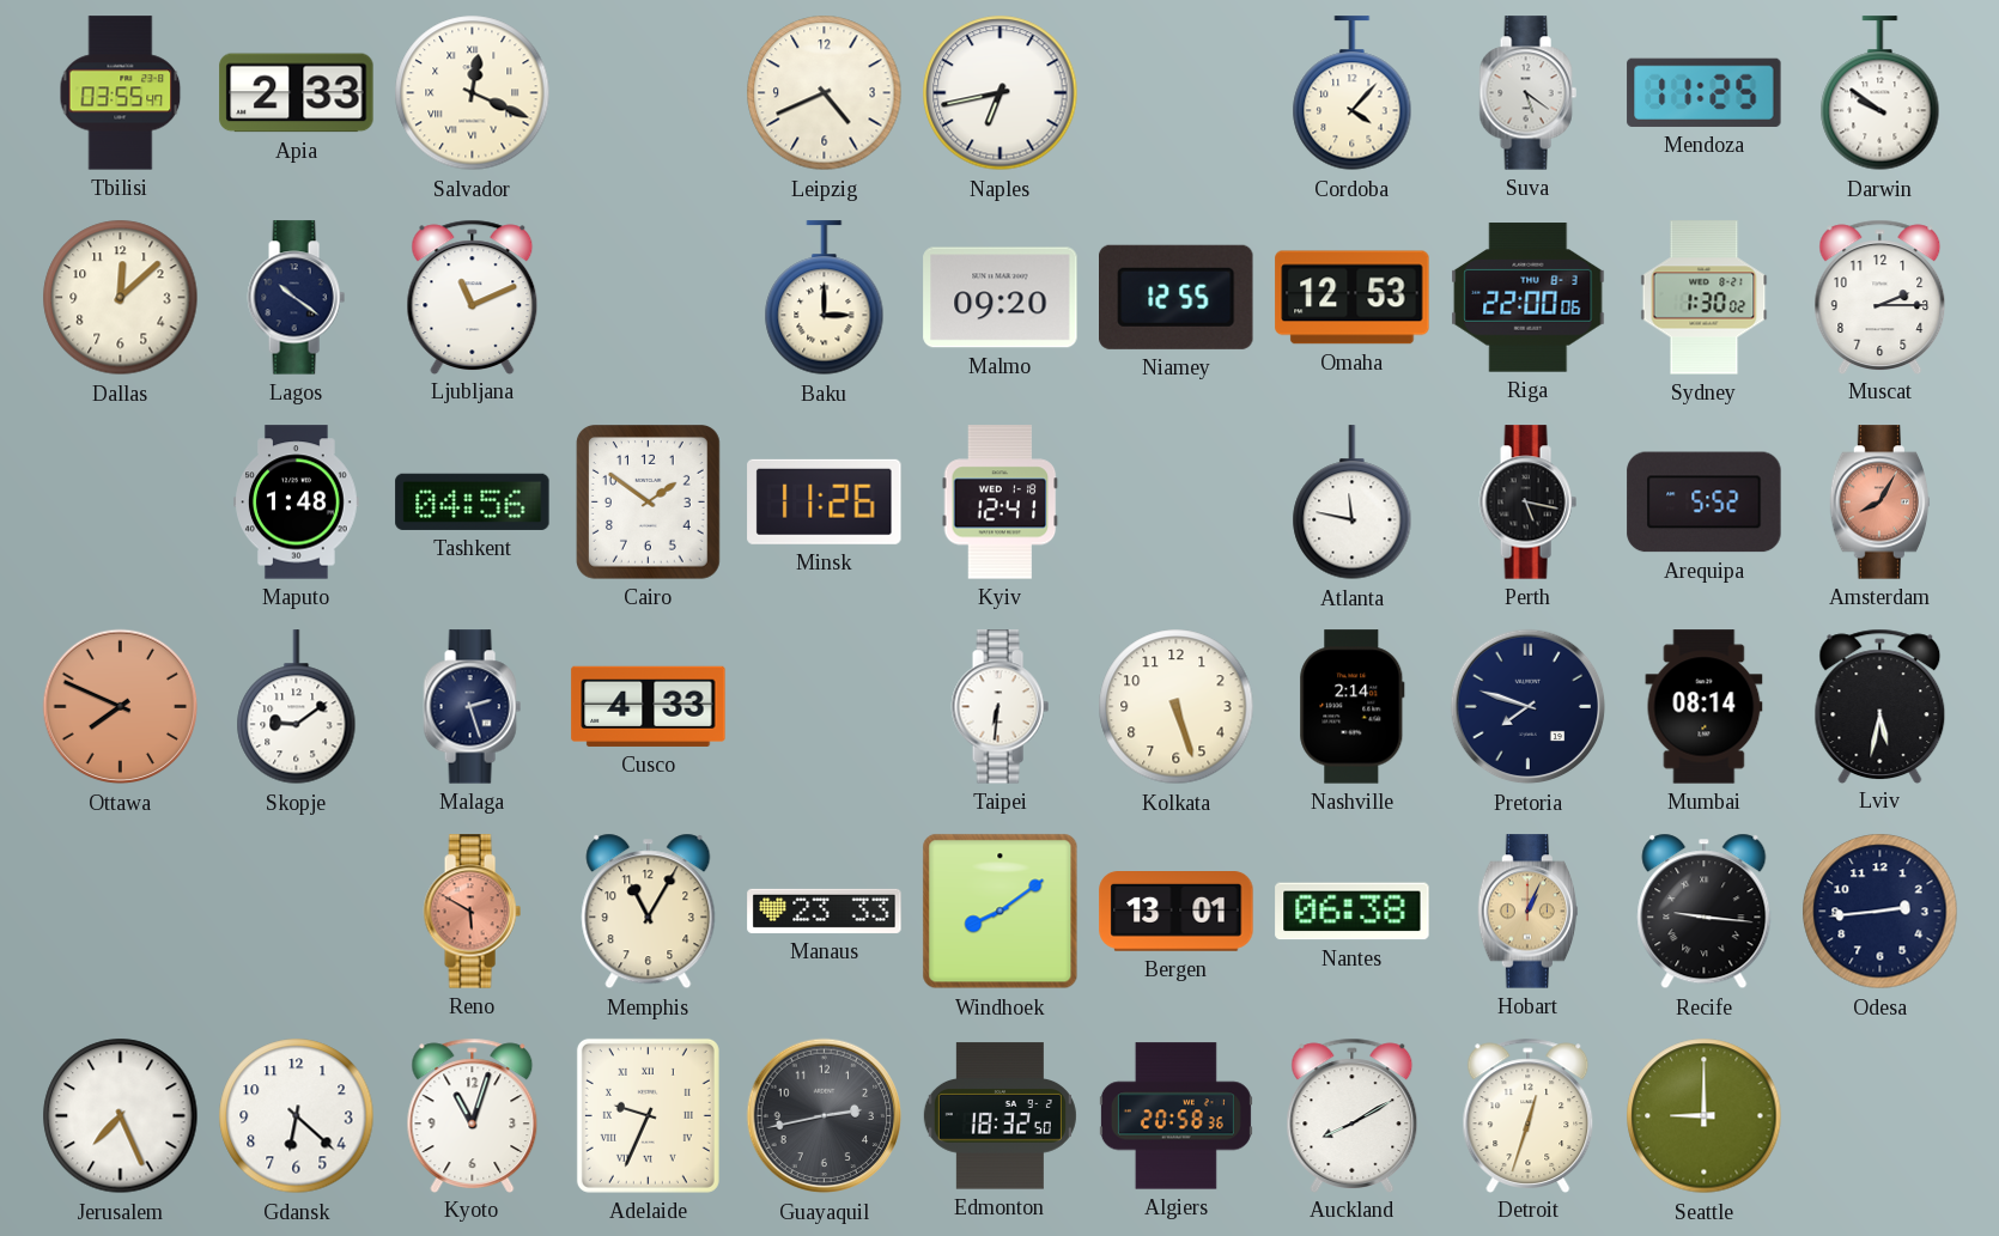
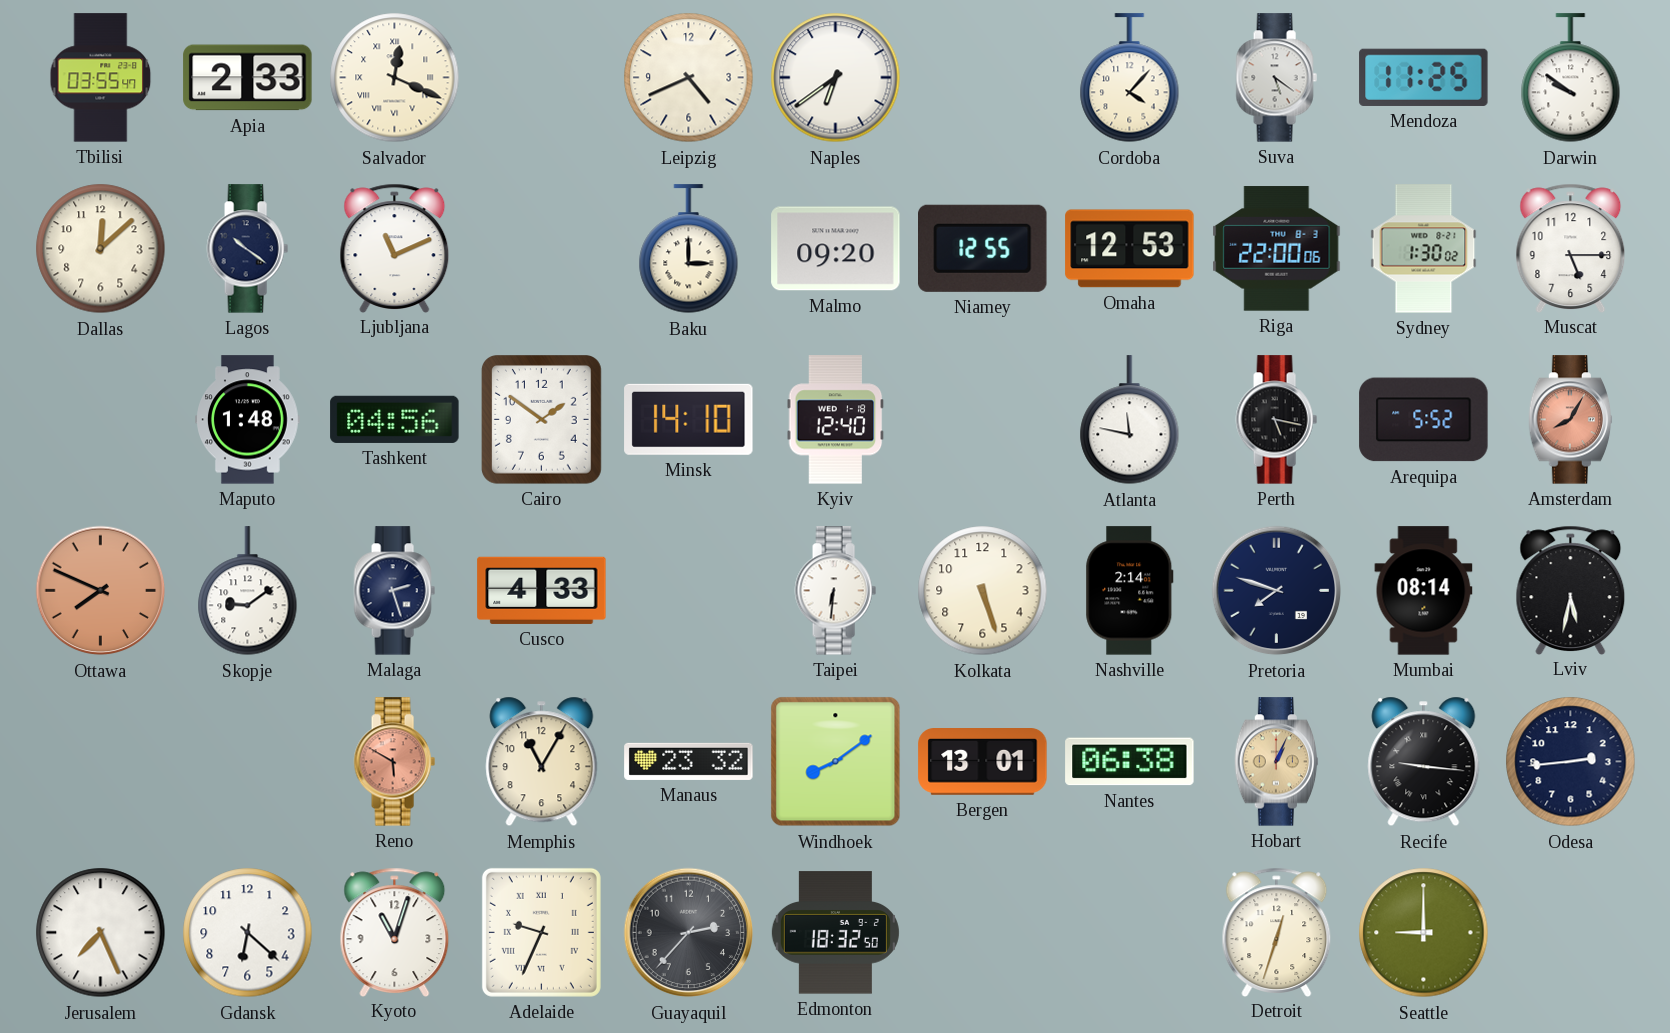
Naples: 6:43 -> 6:39 (836, 78)
Muscat: 2:15 -> 5:15 (1571, 248)
Minsk: 11:26 -> 14:10 (689, 419)
Kyiv: 12:41 -> 12:40 (836, 420)
Manaus: 23:33 -> 23:32 (689, 761)
Guayaquil: 2:43 -> 2:37 (689, 933)
Algiers: 20:58 -> none (1175, 1116)
Auckland: 8:10 -> none (1353, 1115)
